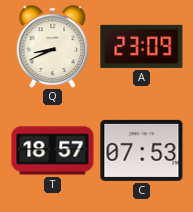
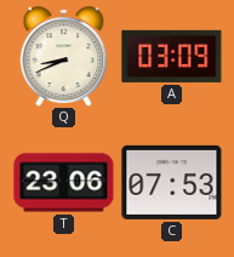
A: 23:09 -> 03:09 (172, 56)
T: 18:57 -> 23:06 (64, 183)
